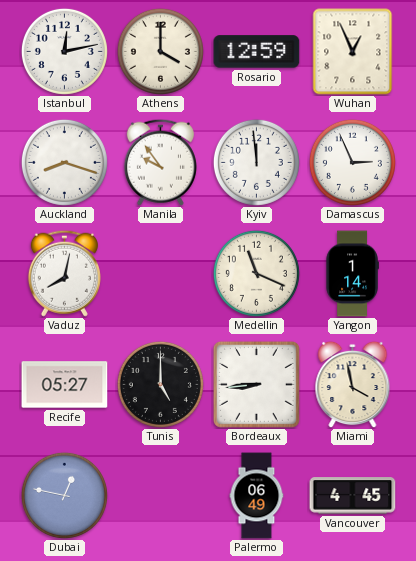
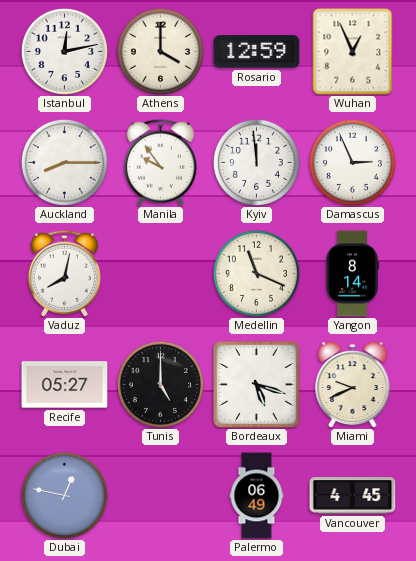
Auckland: 8:18 -> 8:15 (64, 162)
Yangon: 1:14 -> 8:14 (352, 274)
Bordeaux: 8:44 -> 5:18 (256, 384)
Miami: 3:58 -> 9:41 (353, 384)
